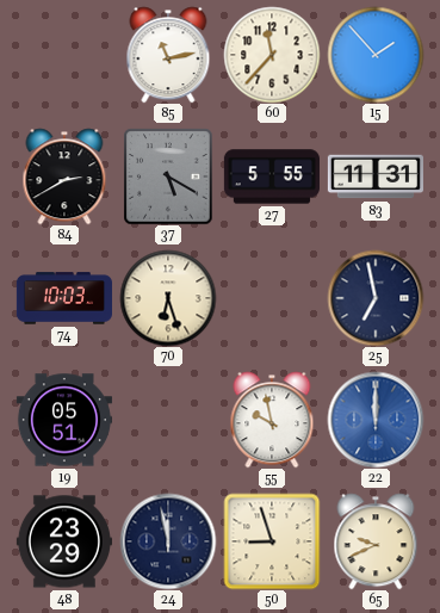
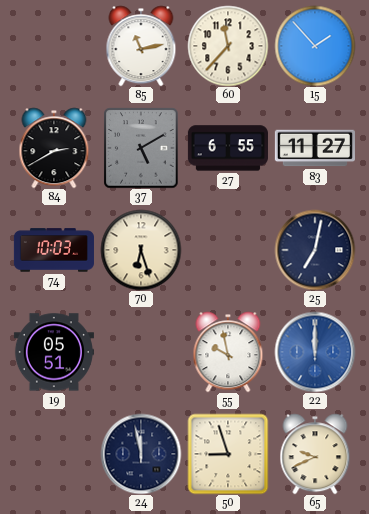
37: 5:20 -> 5:10 (141, 148)
27: 5:55 -> 6:55 (228, 148)
83: 11:31 -> 11:27 (315, 148)
25: 6:58 -> 7:02 (315, 250)
48: 23:29 -> none (64, 541)
